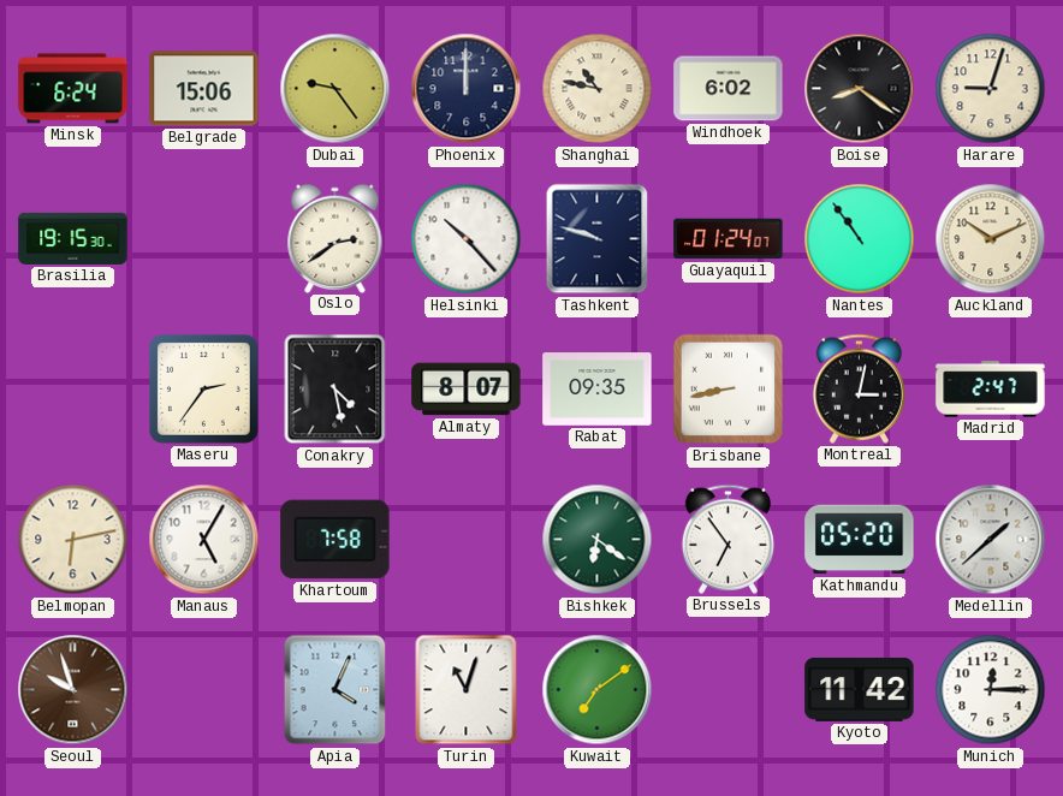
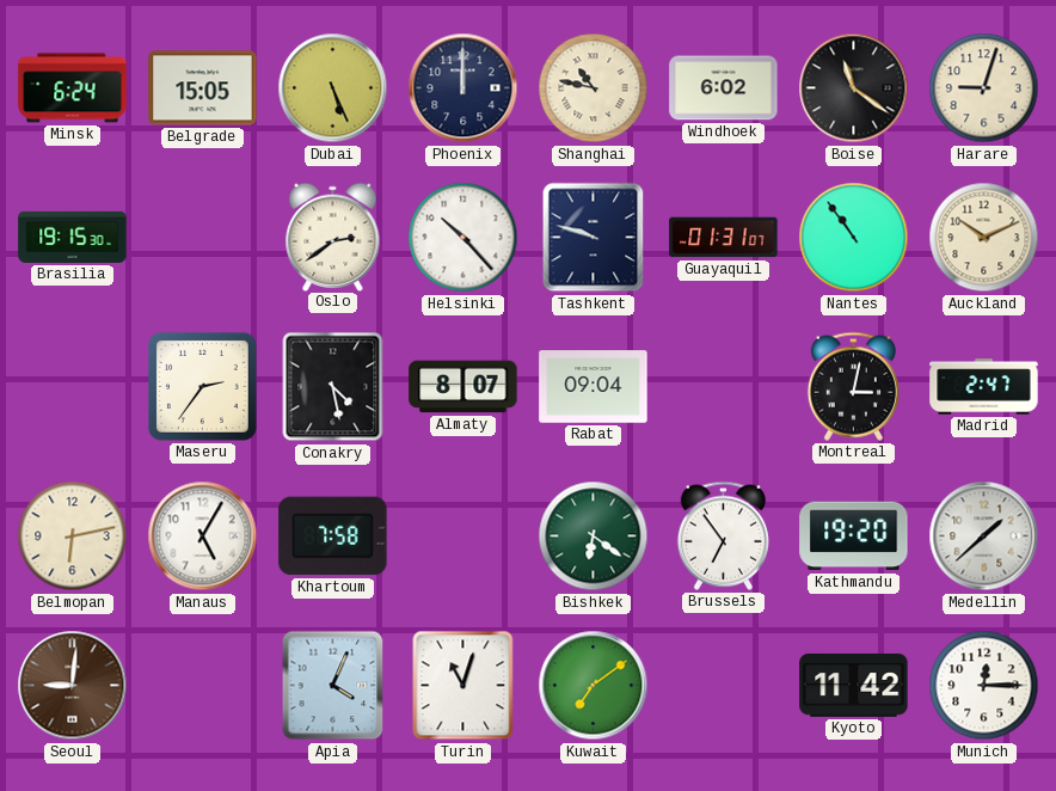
Belgrade: 15:06 -> 15:05 (203, 88)
Dubai: 9:24 -> 5:26 (333, 88)
Boise: 8:21 -> 11:21 (854, 88)
Guayaquil: 01:24 -> 01:31 (724, 238)
Rabat: 09:35 -> 09:04 (594, 387)
Brisbane: 8:43 -> none (729, 390)
Kathmandu: 05:20 -> 19:20 (854, 536)
Seoul: 9:57 -> 9:01 (73, 686)
